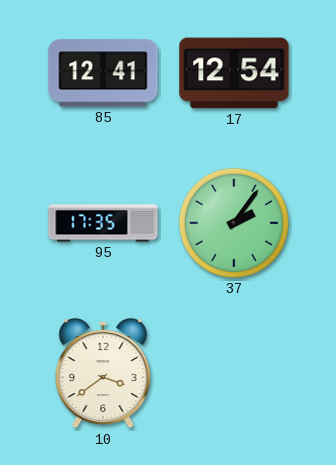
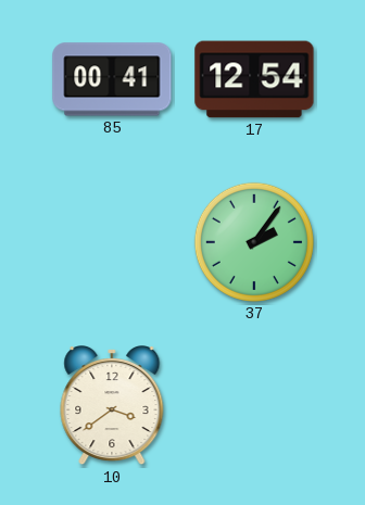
85: 12:41 -> 00:41 (112, 79)
95: 17:35 -> none (103, 223)
